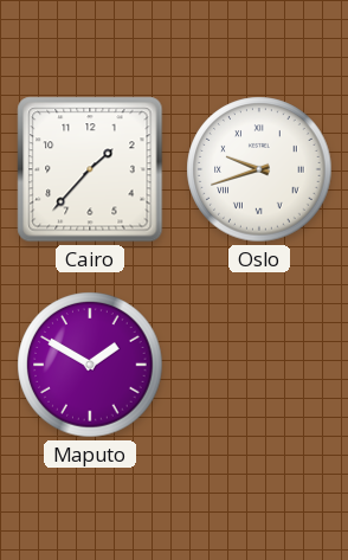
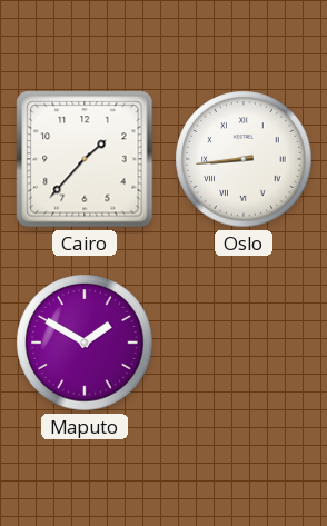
Oslo: 9:42 -> 8:44 (244, 159)
